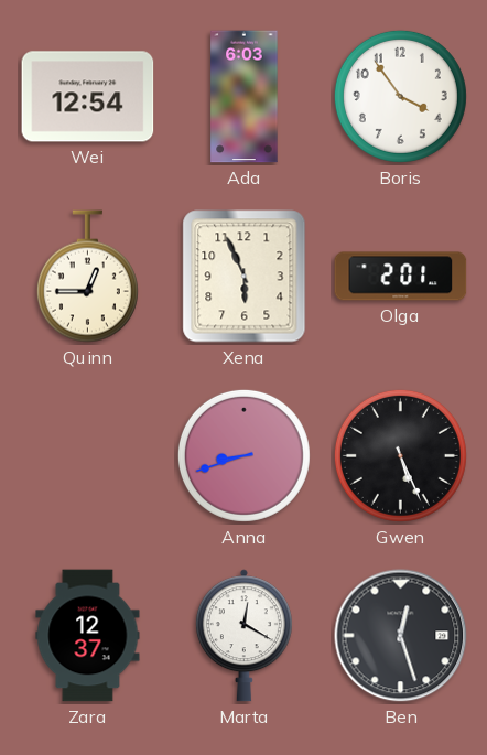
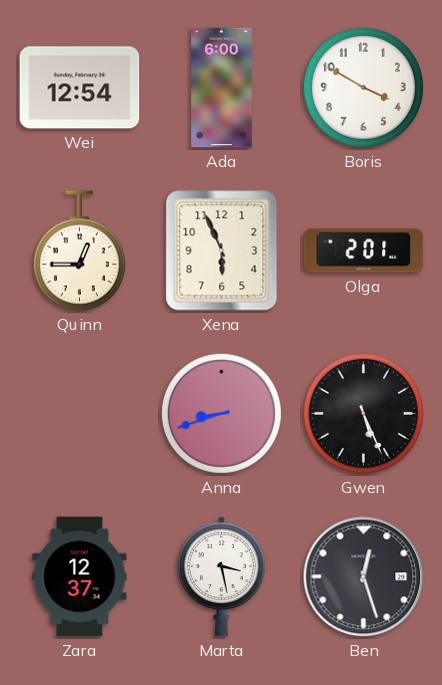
Ada: 6:03 -> 6:00 (222, 88)
Boris: 3:54 -> 3:50 (363, 87)
Marta: 12:20 -> 3:28 (221, 577)
